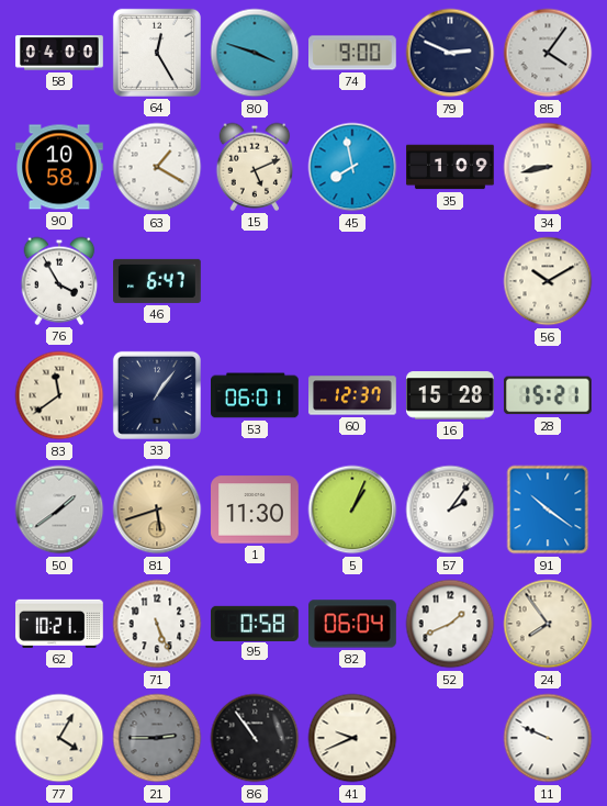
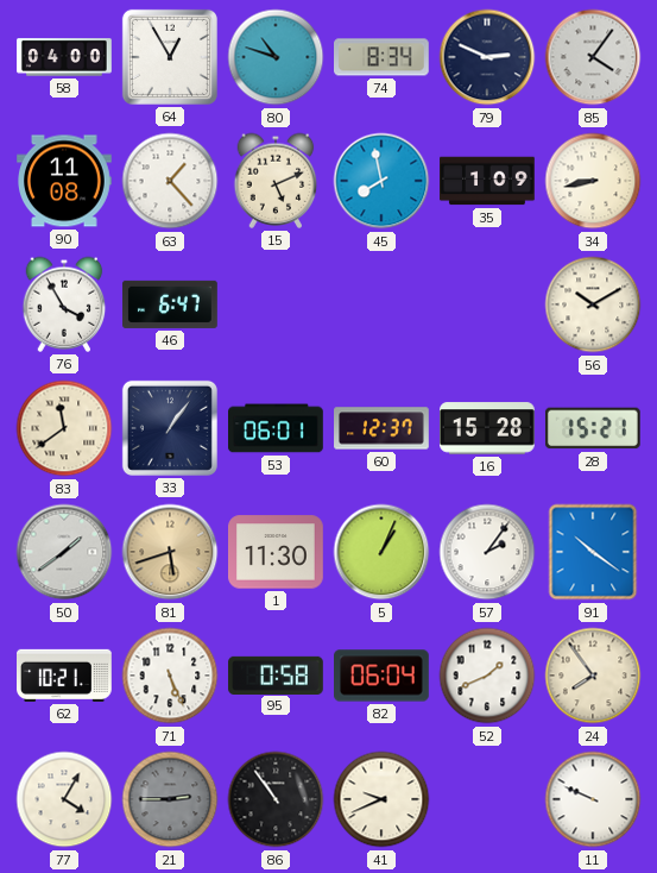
64: 12:25 -> 12:55 (170, 57)
80: 3:48 -> 10:48 (276, 57)
74: 9:00 -> 8:34 (383, 57)
90: 10:58 -> 11:08 (65, 181)
63: 1:20 -> 1:23 (170, 181)
